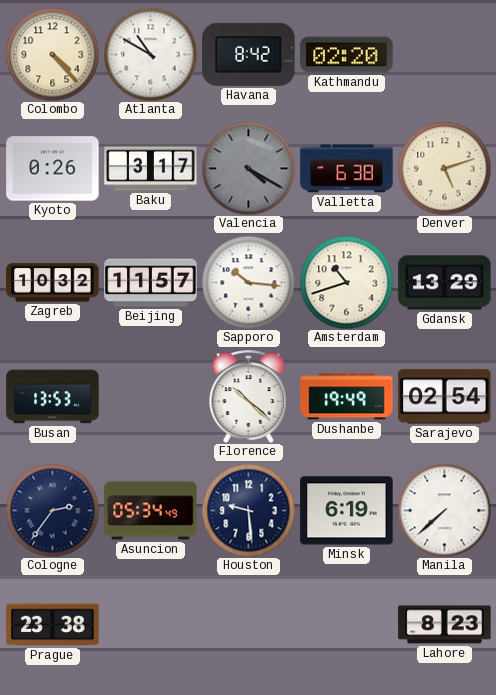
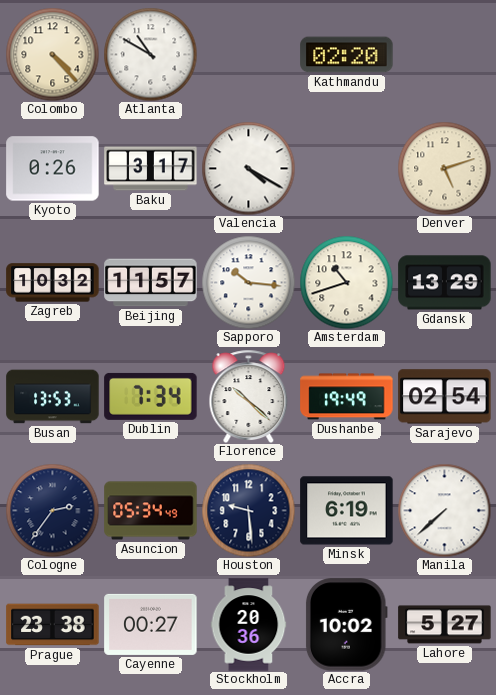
Havana: 8:42 -> none (249, 54)
Valencia dial: grey -> white (248, 168)
Valletta: 6:38 -> none (347, 169)
Dublin: none -> 7:34 (151, 396)
Cayenne: none -> 00:27 (151, 624)
Stockholm: none -> 20:36 (249, 625)
Accra: none -> 10:02 (346, 625)
Lahore: 8:23 -> 5:27 (445, 625)
